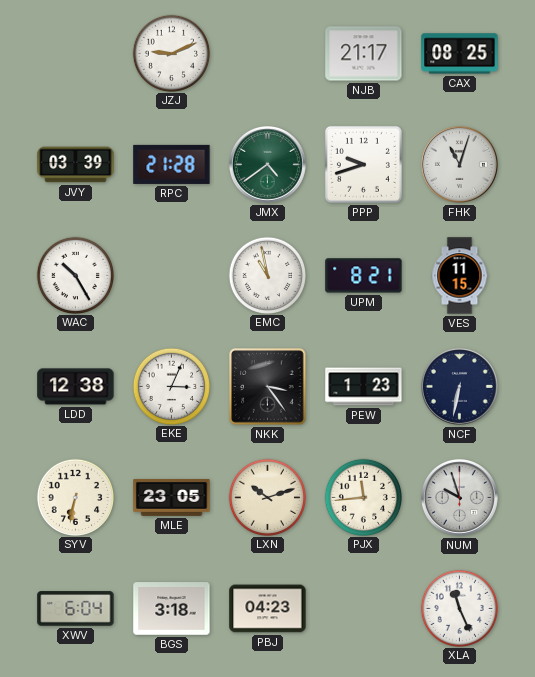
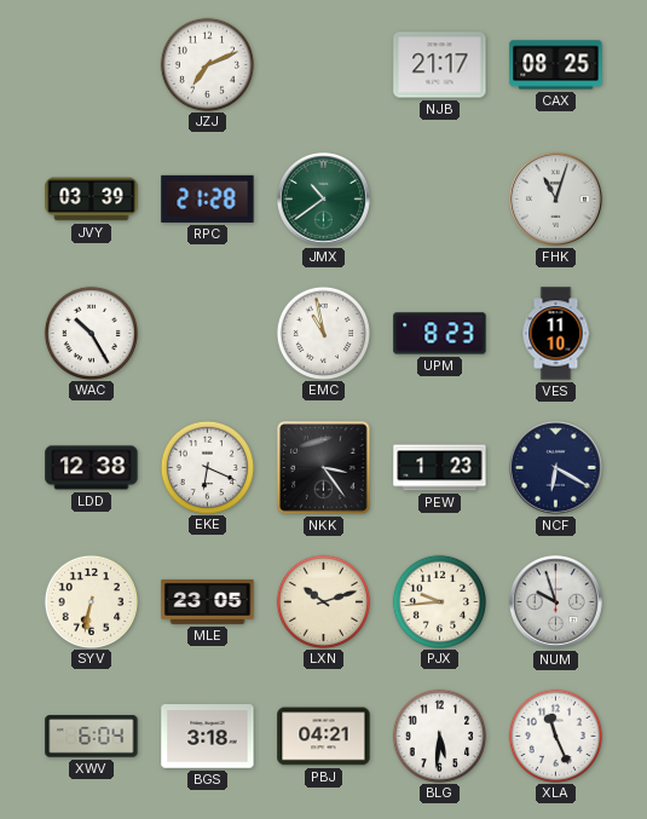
JZJ: 9:11 -> 7:11 (207, 64)
JMX: 4:39 -> 10:39 (323, 198)
PPP: 9:42 -> none (363, 164)
UPM: 8:21 -> 8:23 (440, 334)
VES: 11:15 -> 11:10 (556, 334)
EKE: 3:04 -> 6:19 (207, 467)
NCF: 6:32 -> 6:20 (555, 467)
PJX: 11:44 -> 9:44 (439, 601)
PBJ: 04:23 -> 04:21 (324, 737)
BLG: none -> 5:31 (439, 736)
